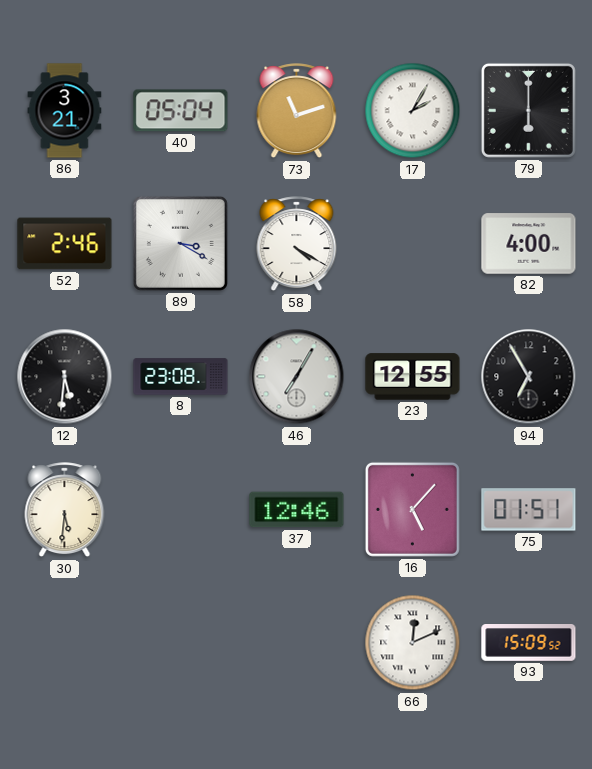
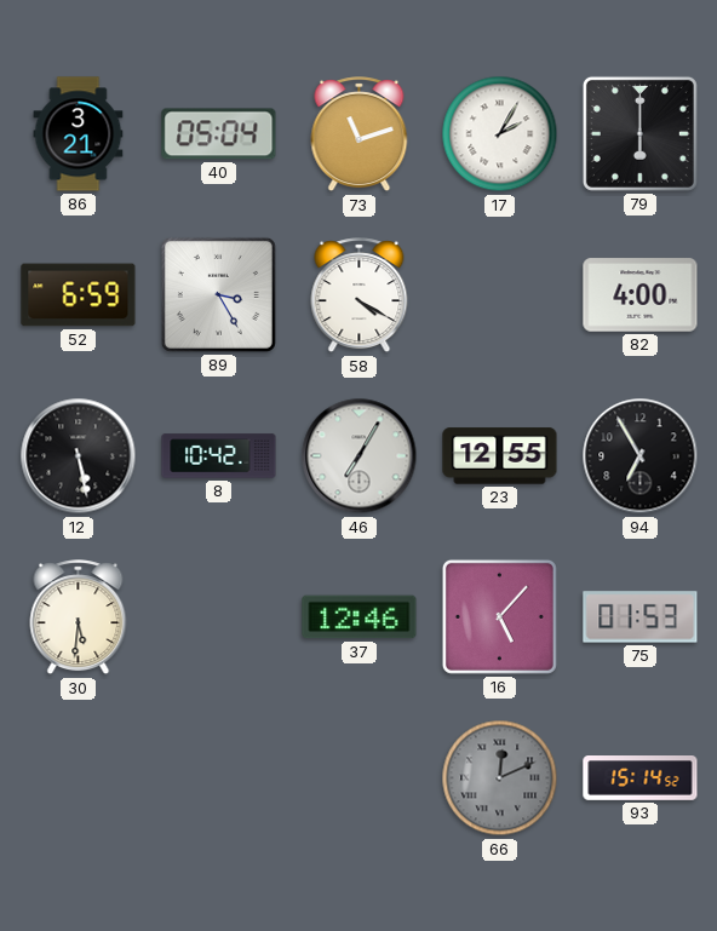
52: 2:46 -> 6:59 (79, 295)
89: 3:20 -> 3:25 (218, 294)
12: 5:31 -> 5:28 (79, 456)
8: 23:08 -> 10:42 (219, 456)
75: 01:51 -> 01:53 (641, 617)
66 dial: white -> grey (500, 778)
93: 15:09 -> 15:14 (641, 778)
